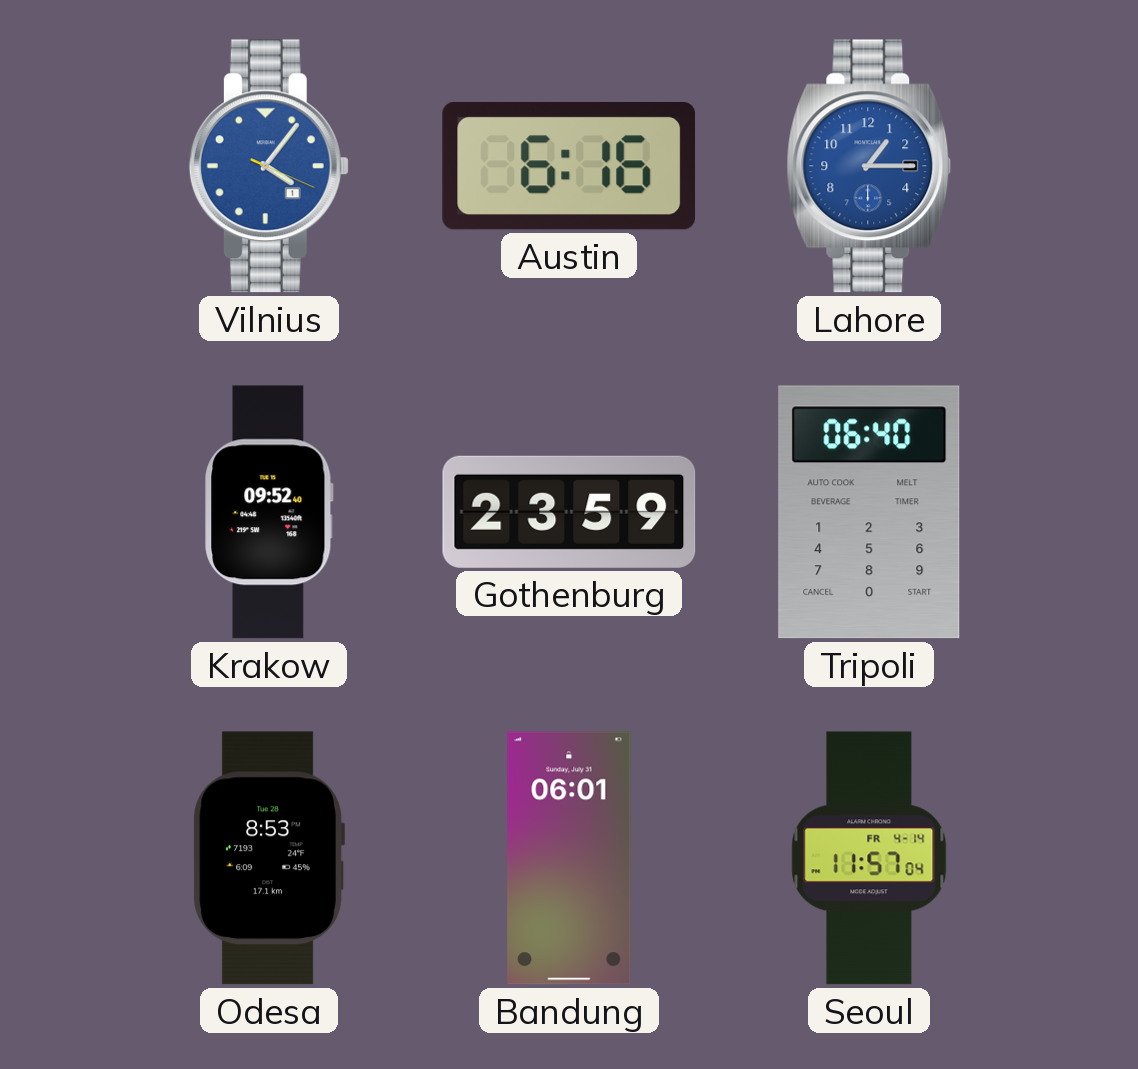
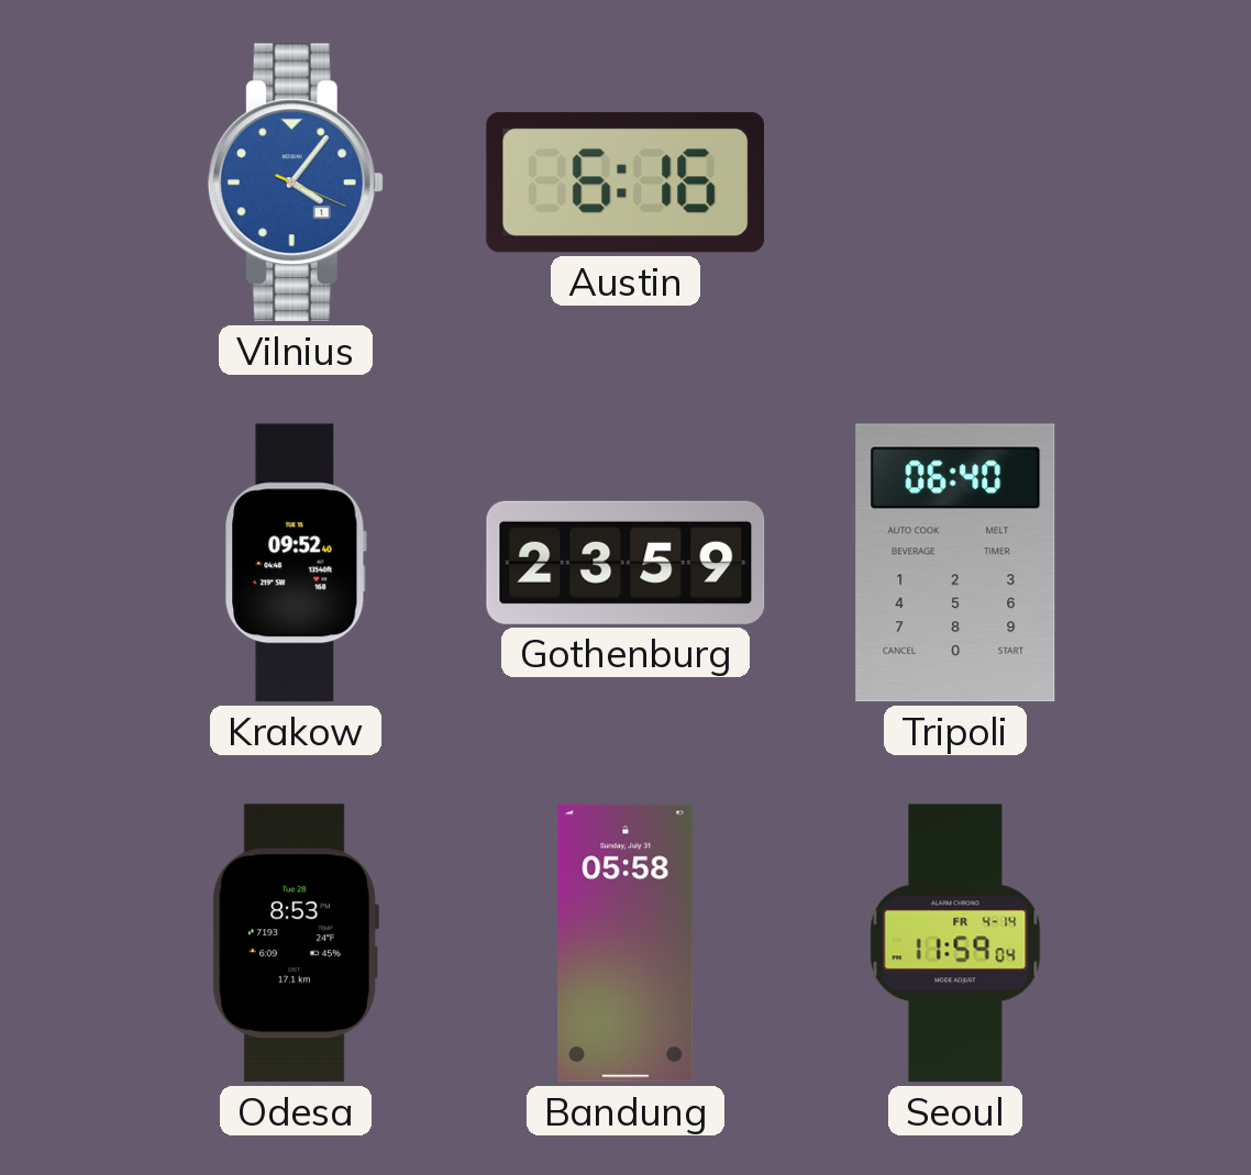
Lahore: 1:15 -> none (869, 166)
Bandung: 06:01 -> 05:58 (625, 943)
Seoul: 11:57 -> 11:59 (955, 943)
